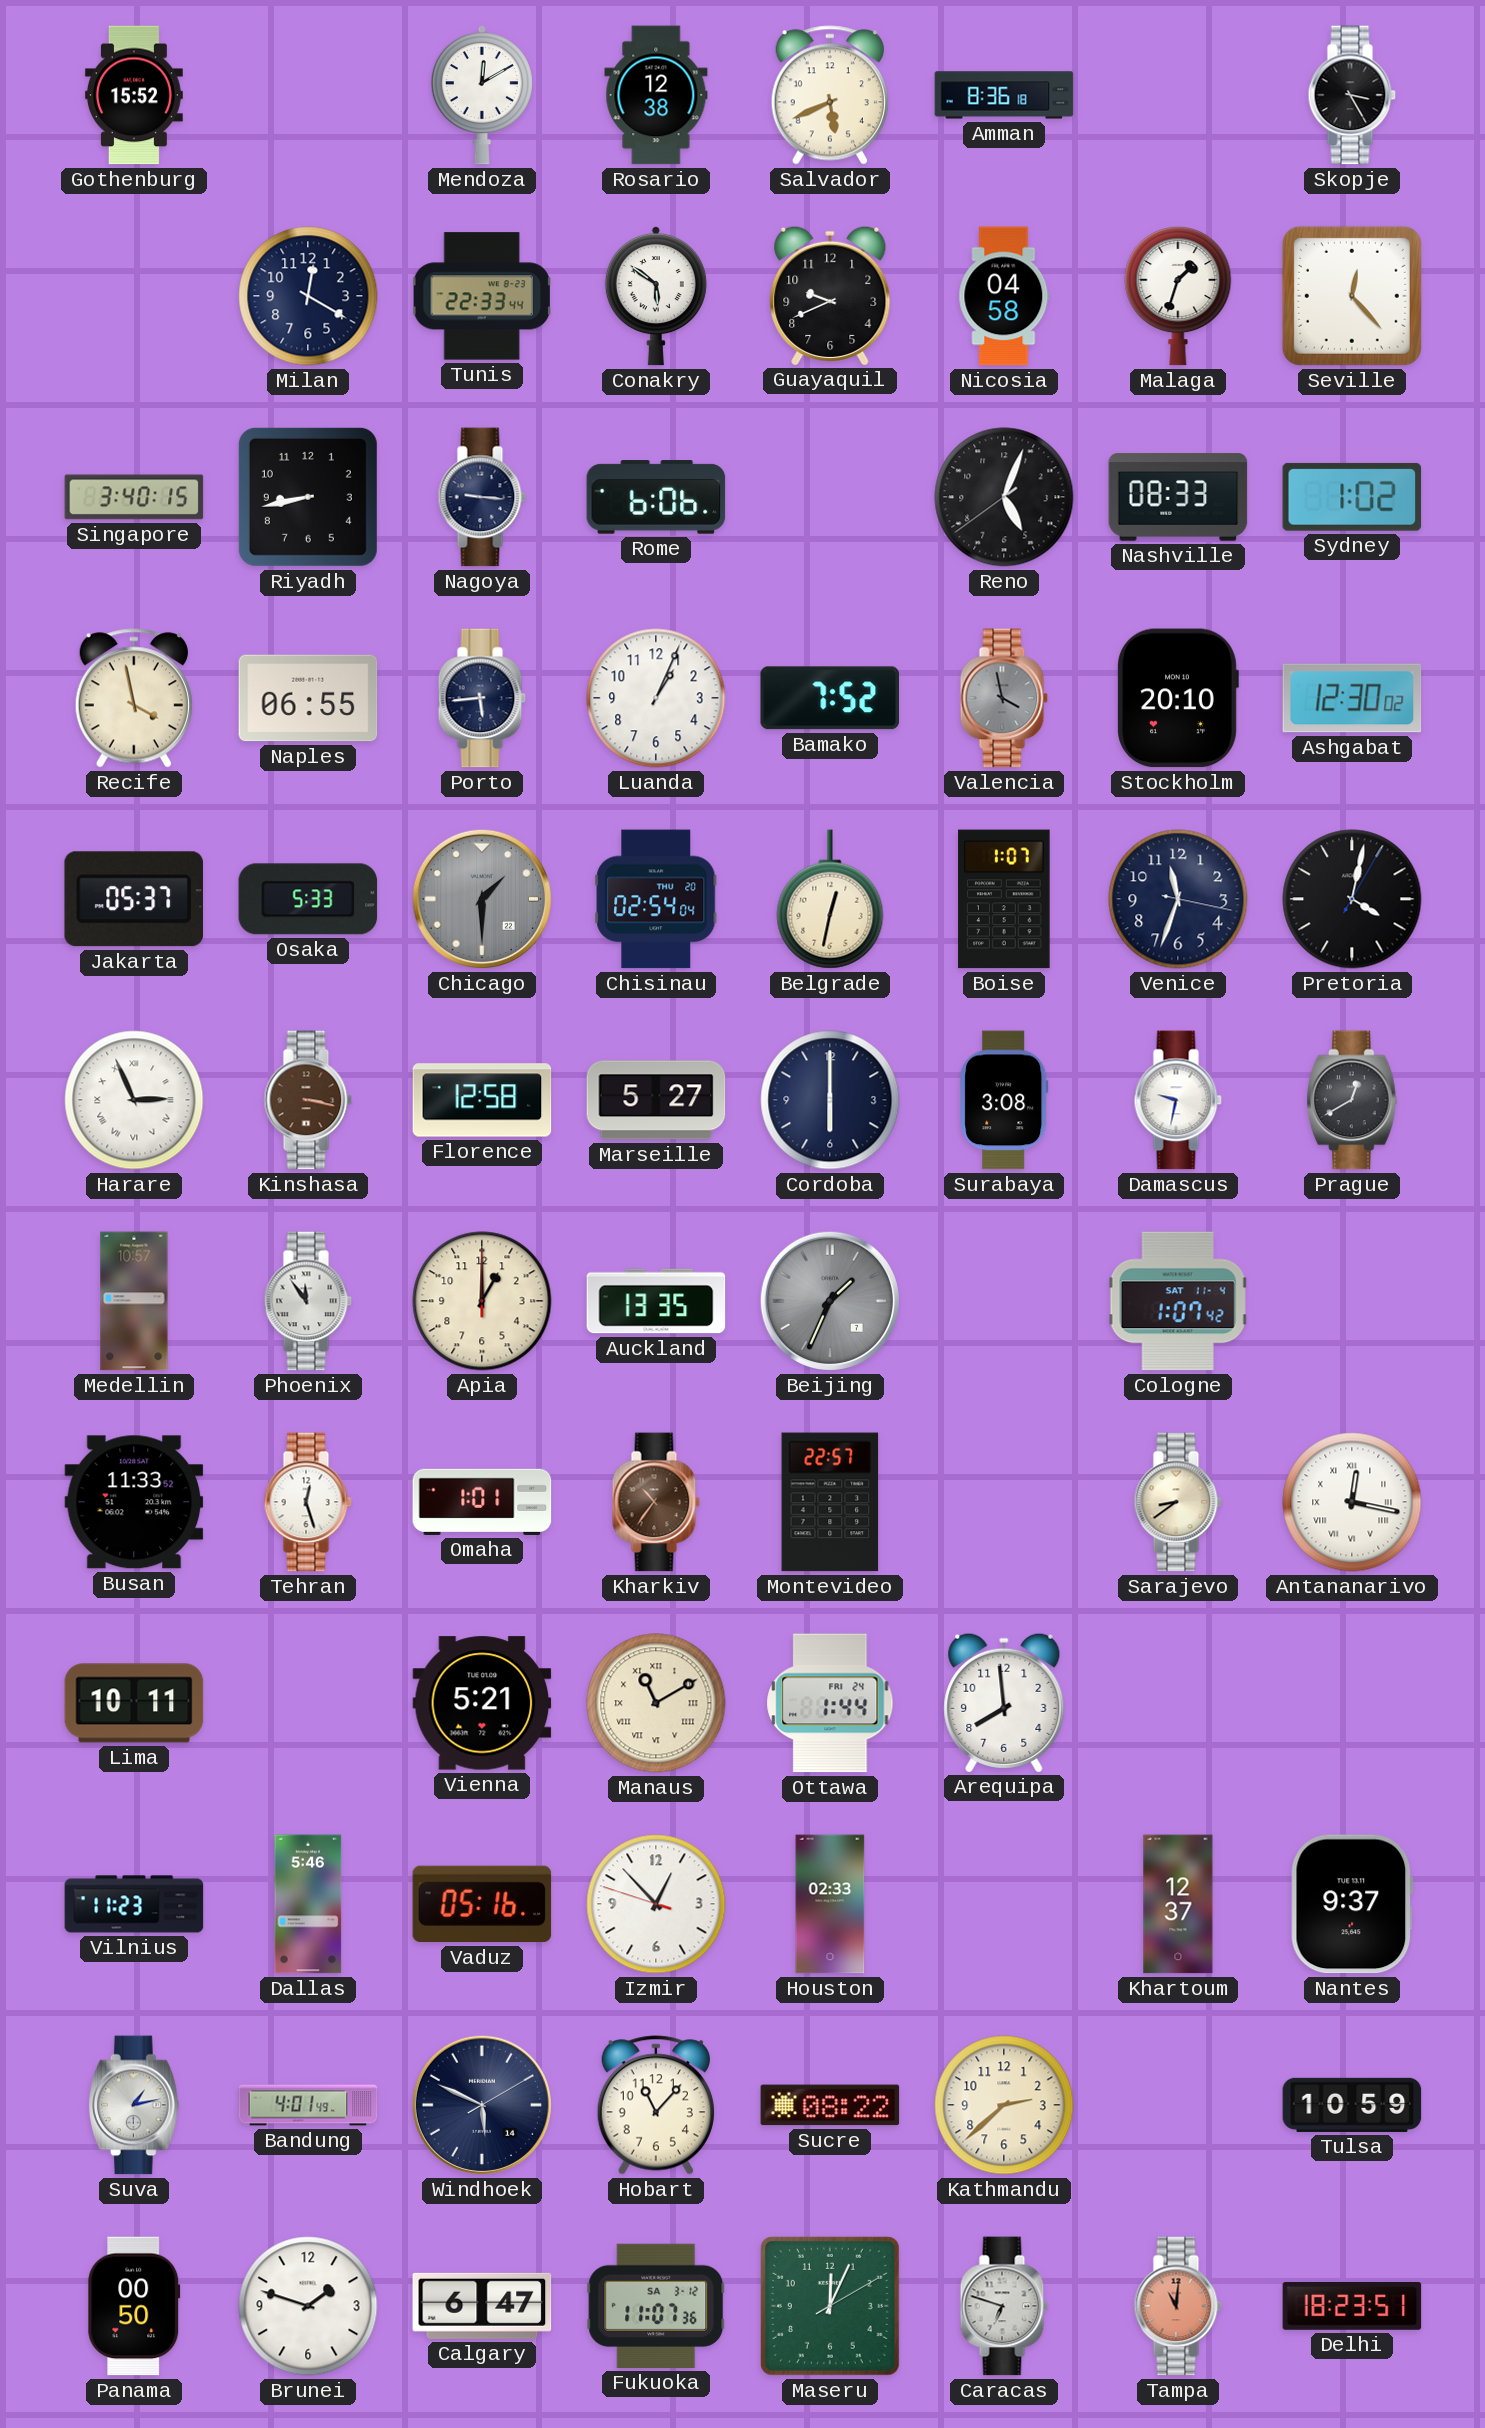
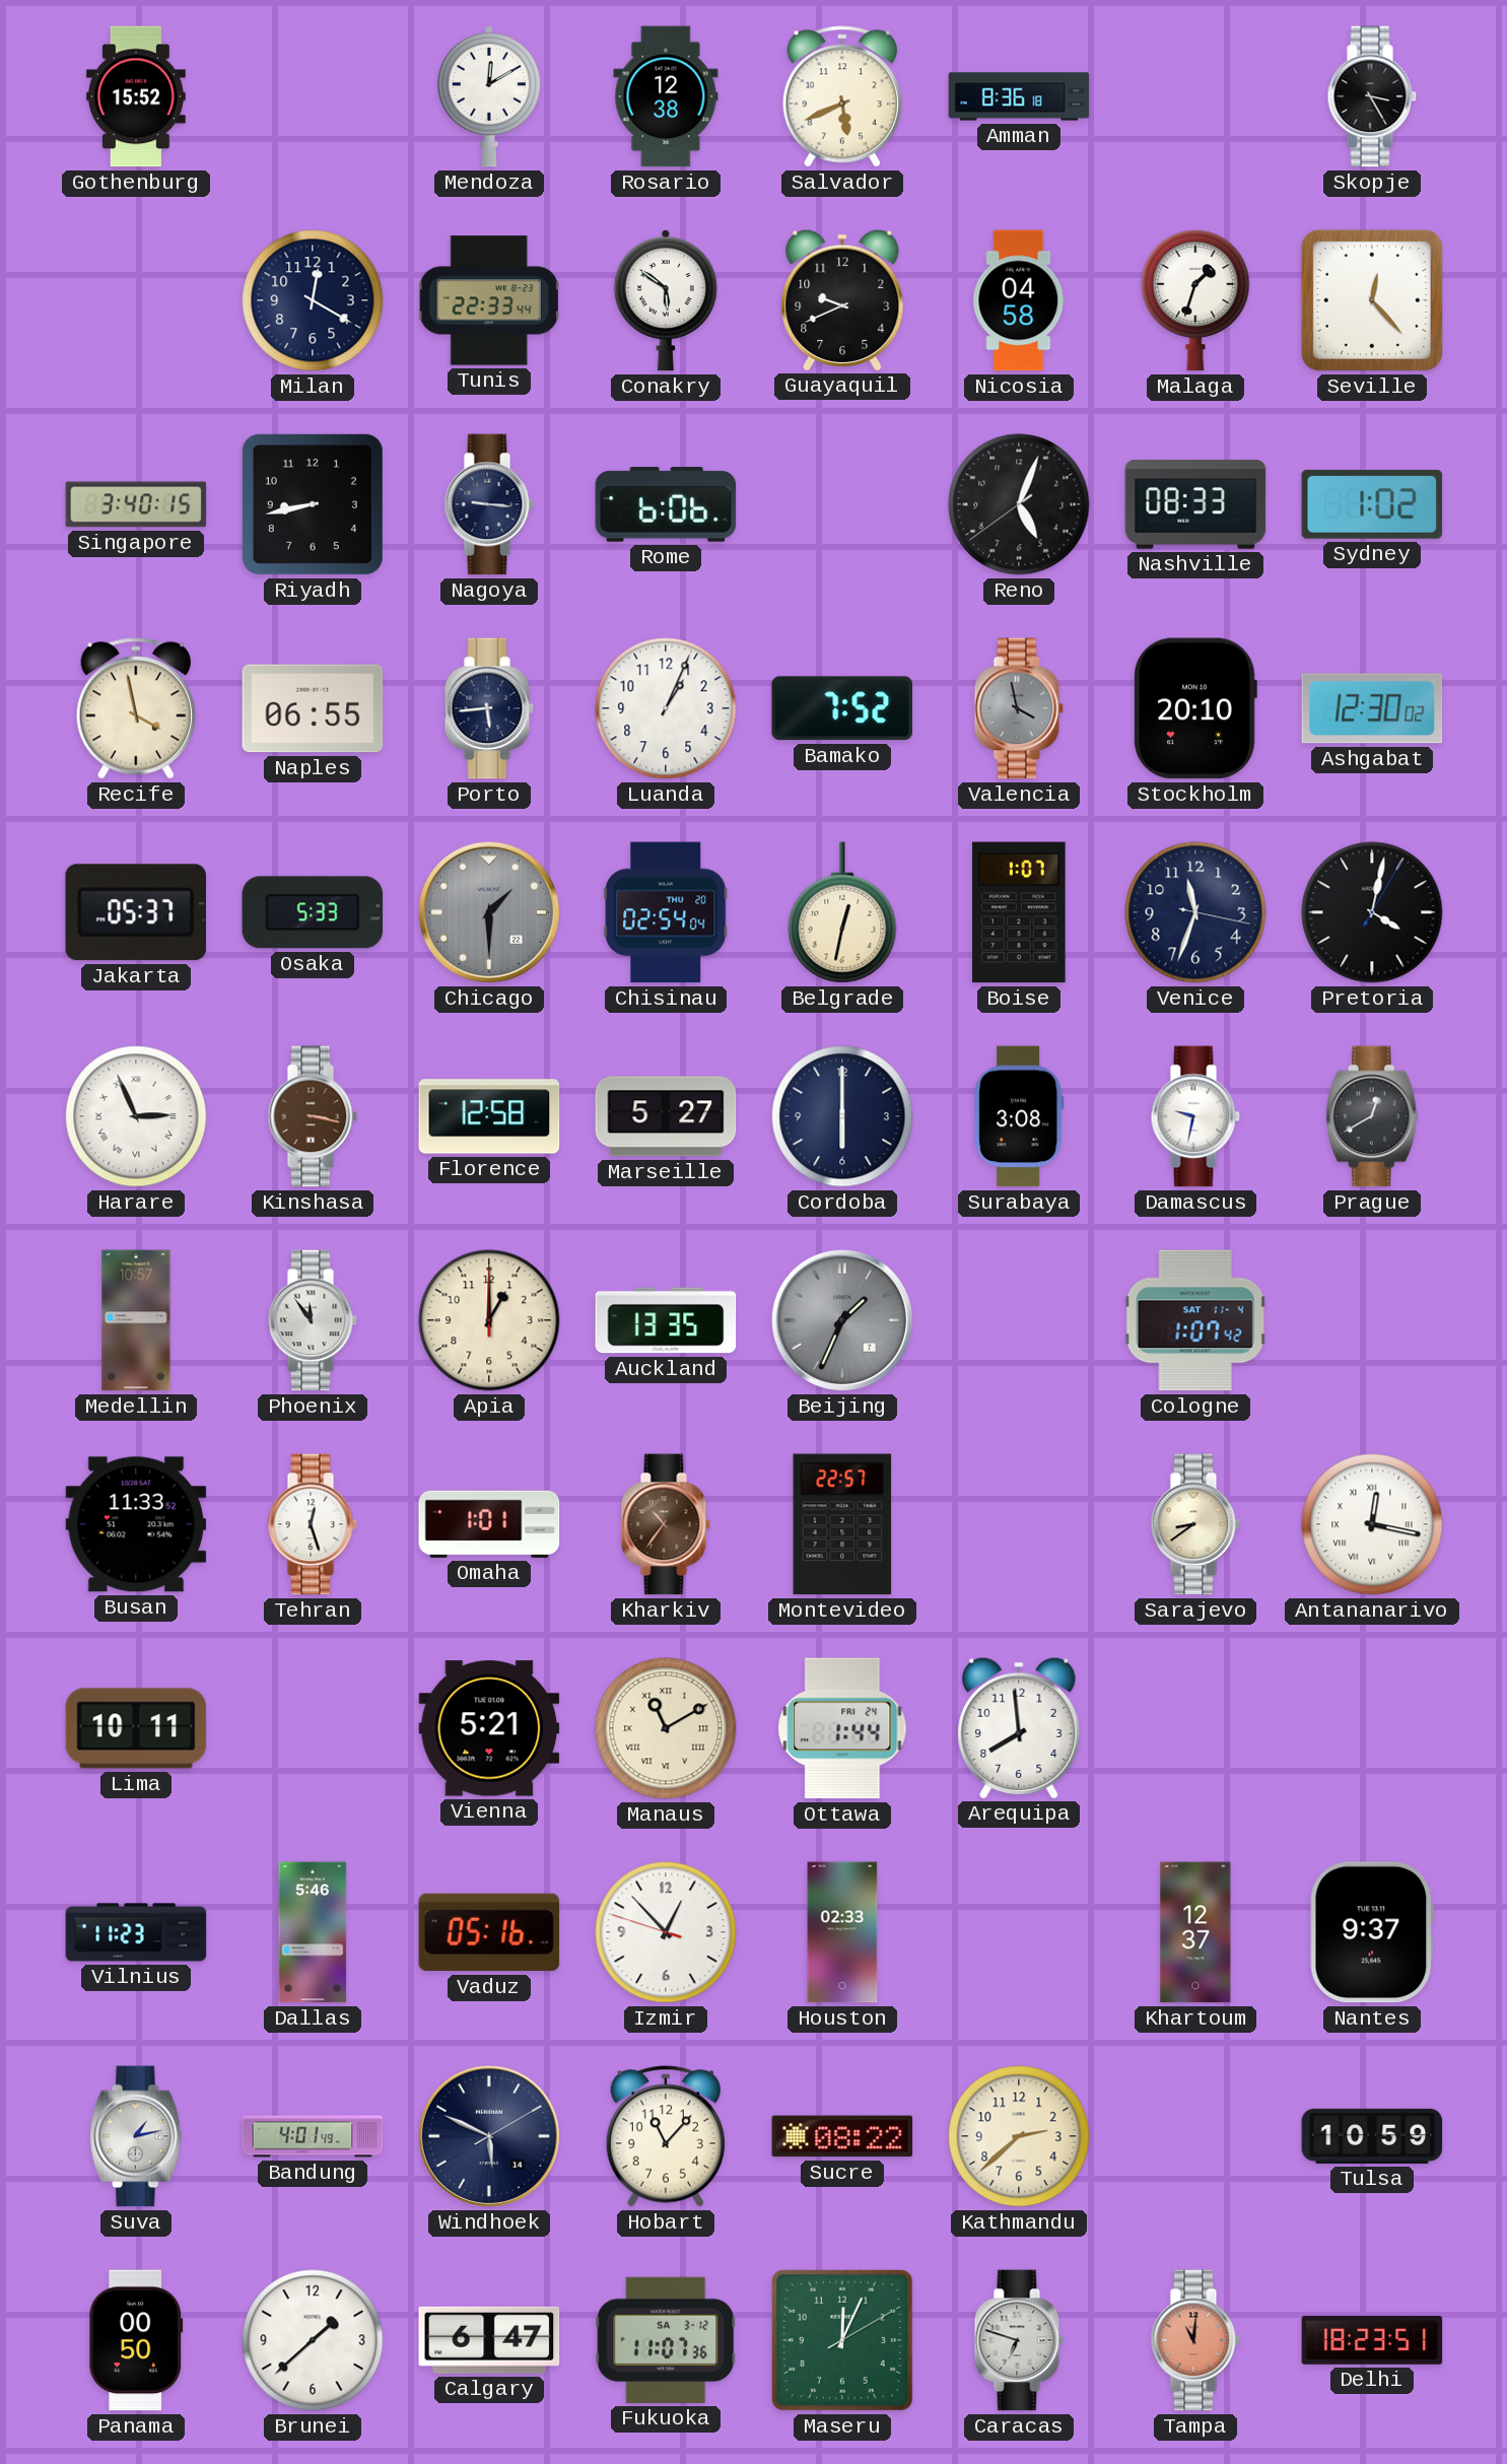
Brunei: 1:48 -> 1:38 (313, 2340)
